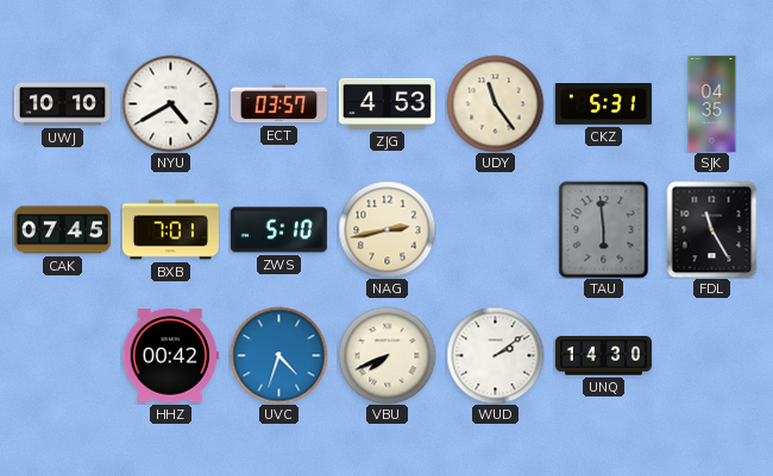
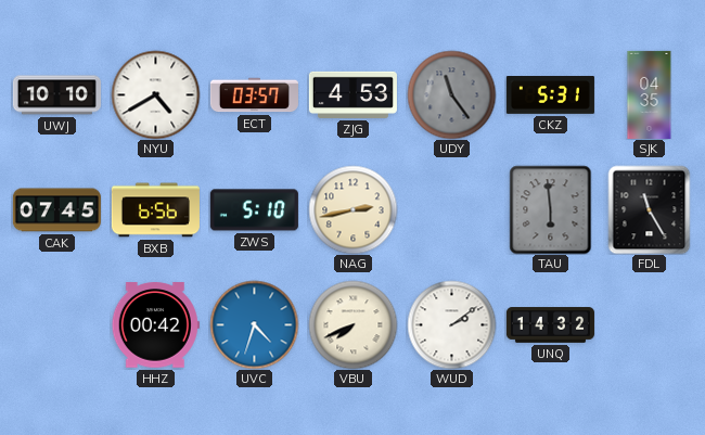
UDY dial: cream -> grey (451, 94)
BXB: 7:01 -> 6:56 (155, 210)
UNQ: 14:30 -> 14:32 (550, 325)
